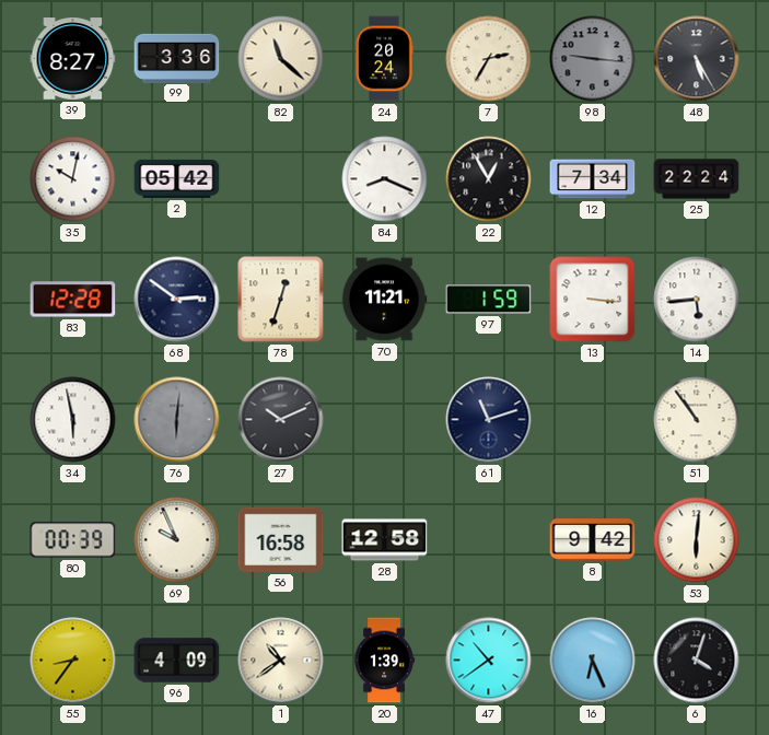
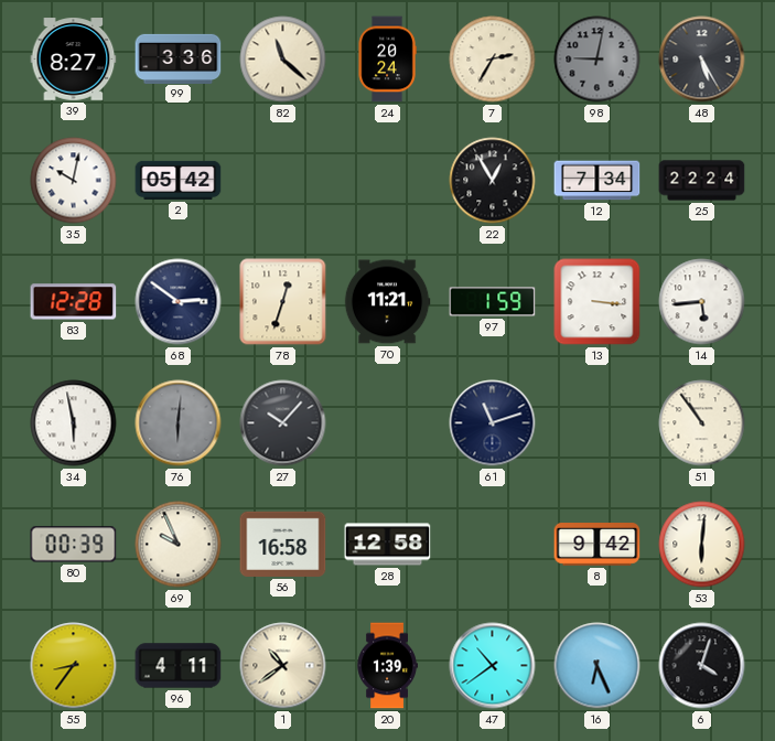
98: 9:16 -> 9:02 (598, 60)
84: 8:19 -> none (385, 179)
27: 10:11 -> 10:07 (283, 423)
96: 4:09 -> 4:11 (179, 666)
